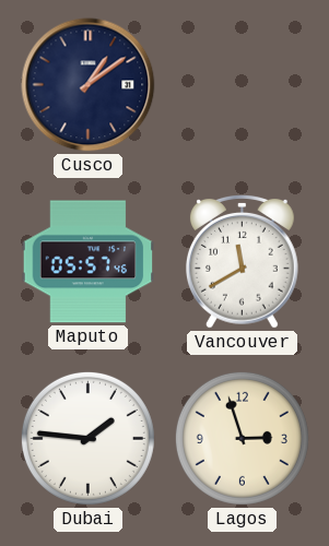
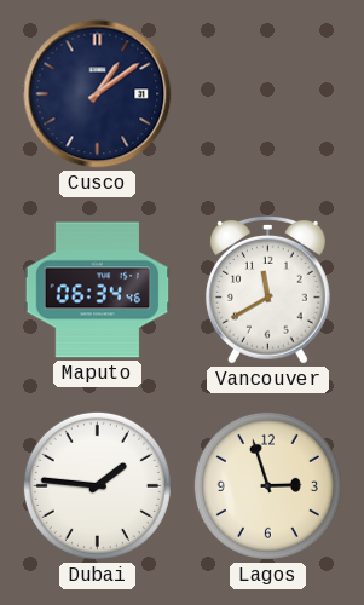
Maputo: 05:57 -> 06:34 (98, 290)
